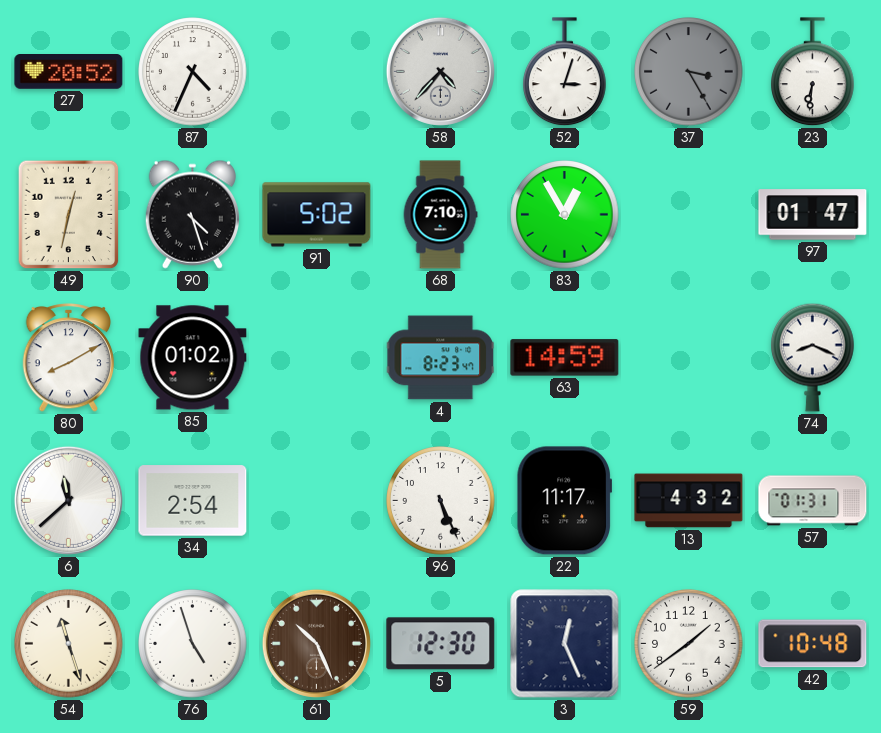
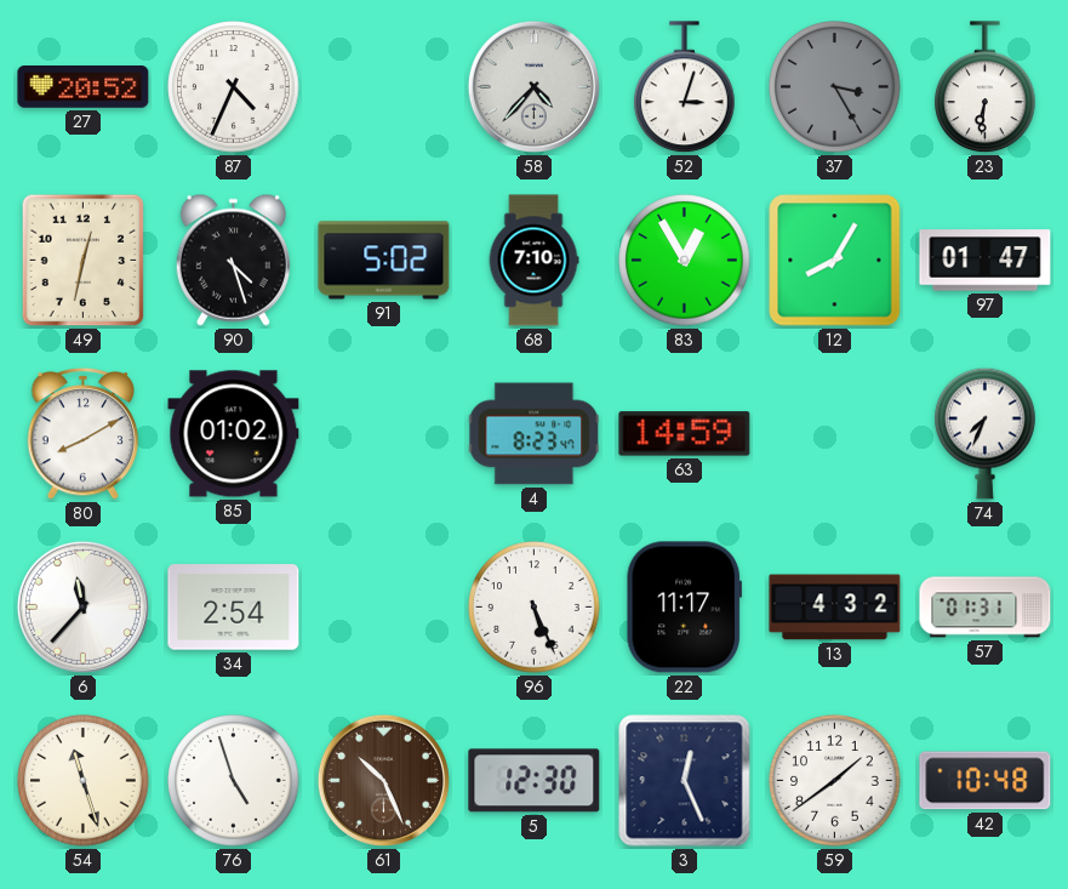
12: none -> 8:05 (835, 261)
74: 8:19 -> 7:34 (986, 433)
6: 11:38 -> 11:37 (82, 606)
